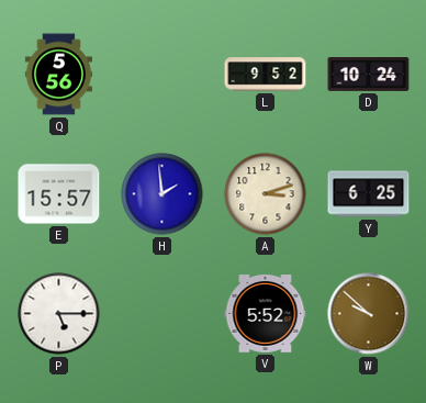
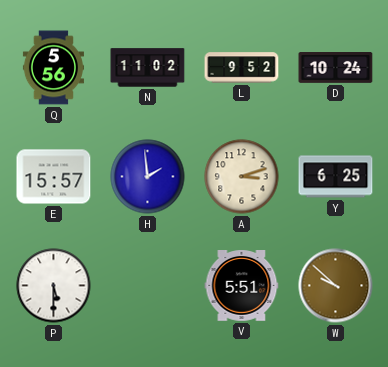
N: none -> 11:02 (148, 68)
P: 5:15 -> 5:30 (54, 286)
V: 5:52 -> 5:51 (242, 286)
